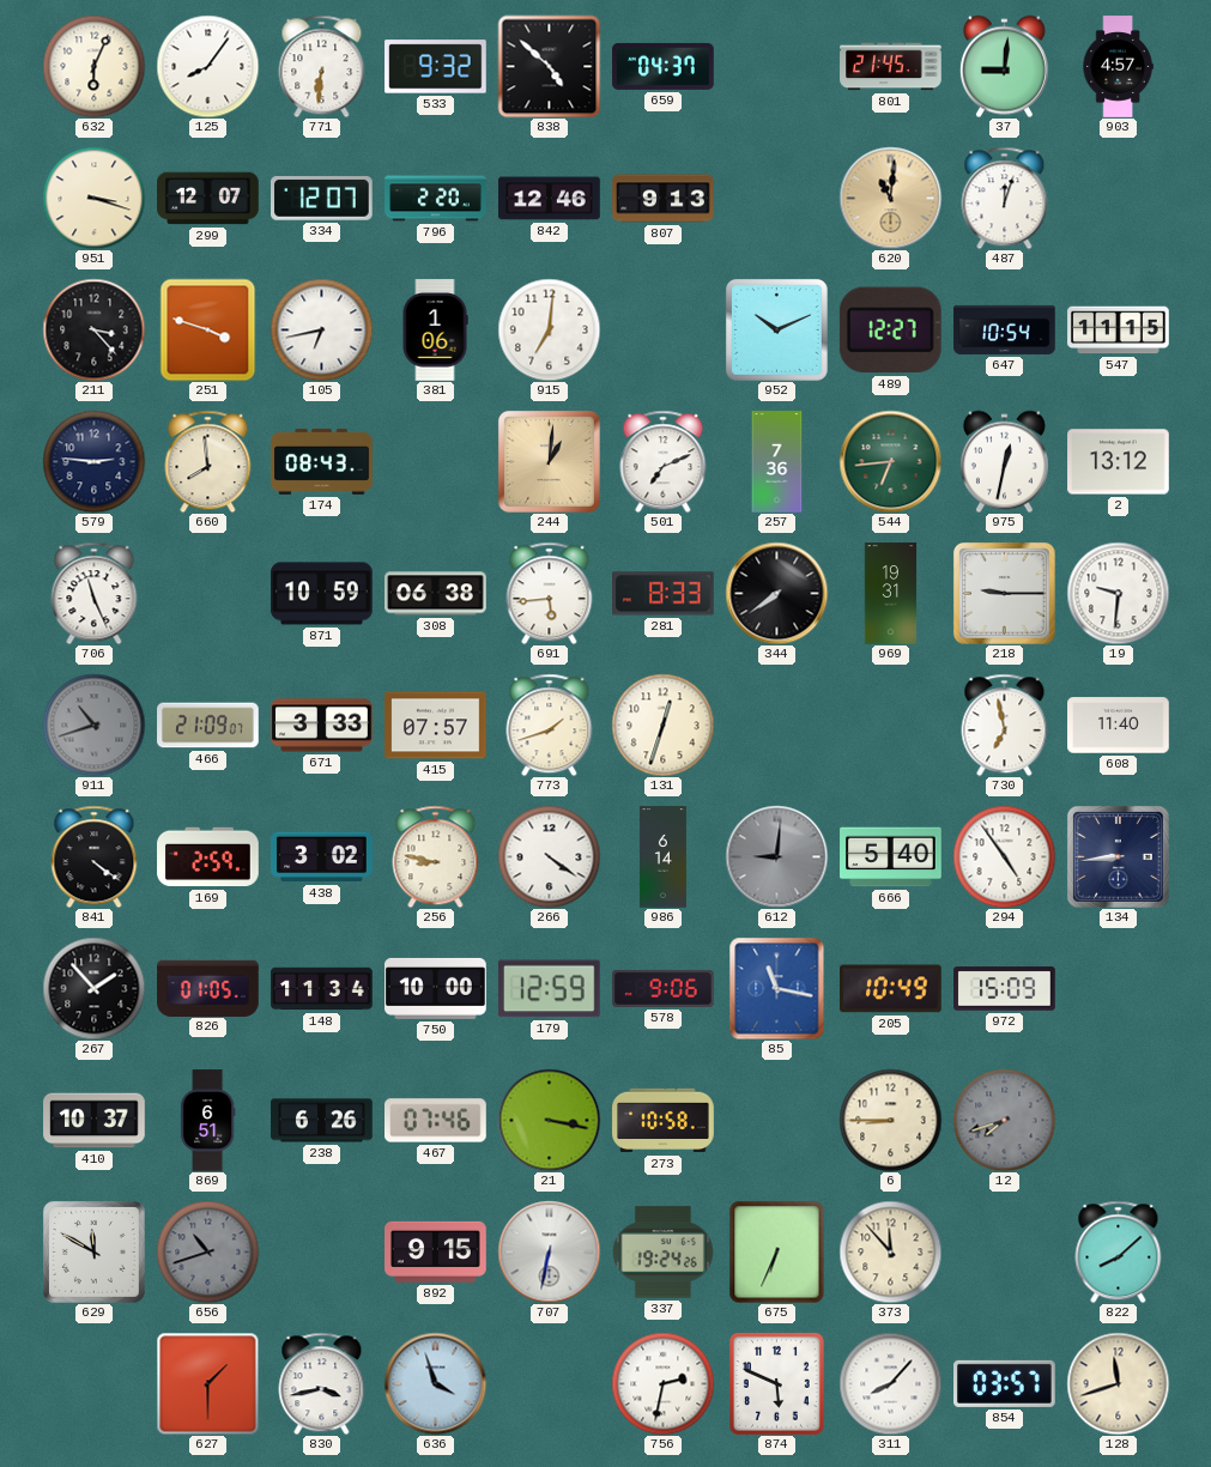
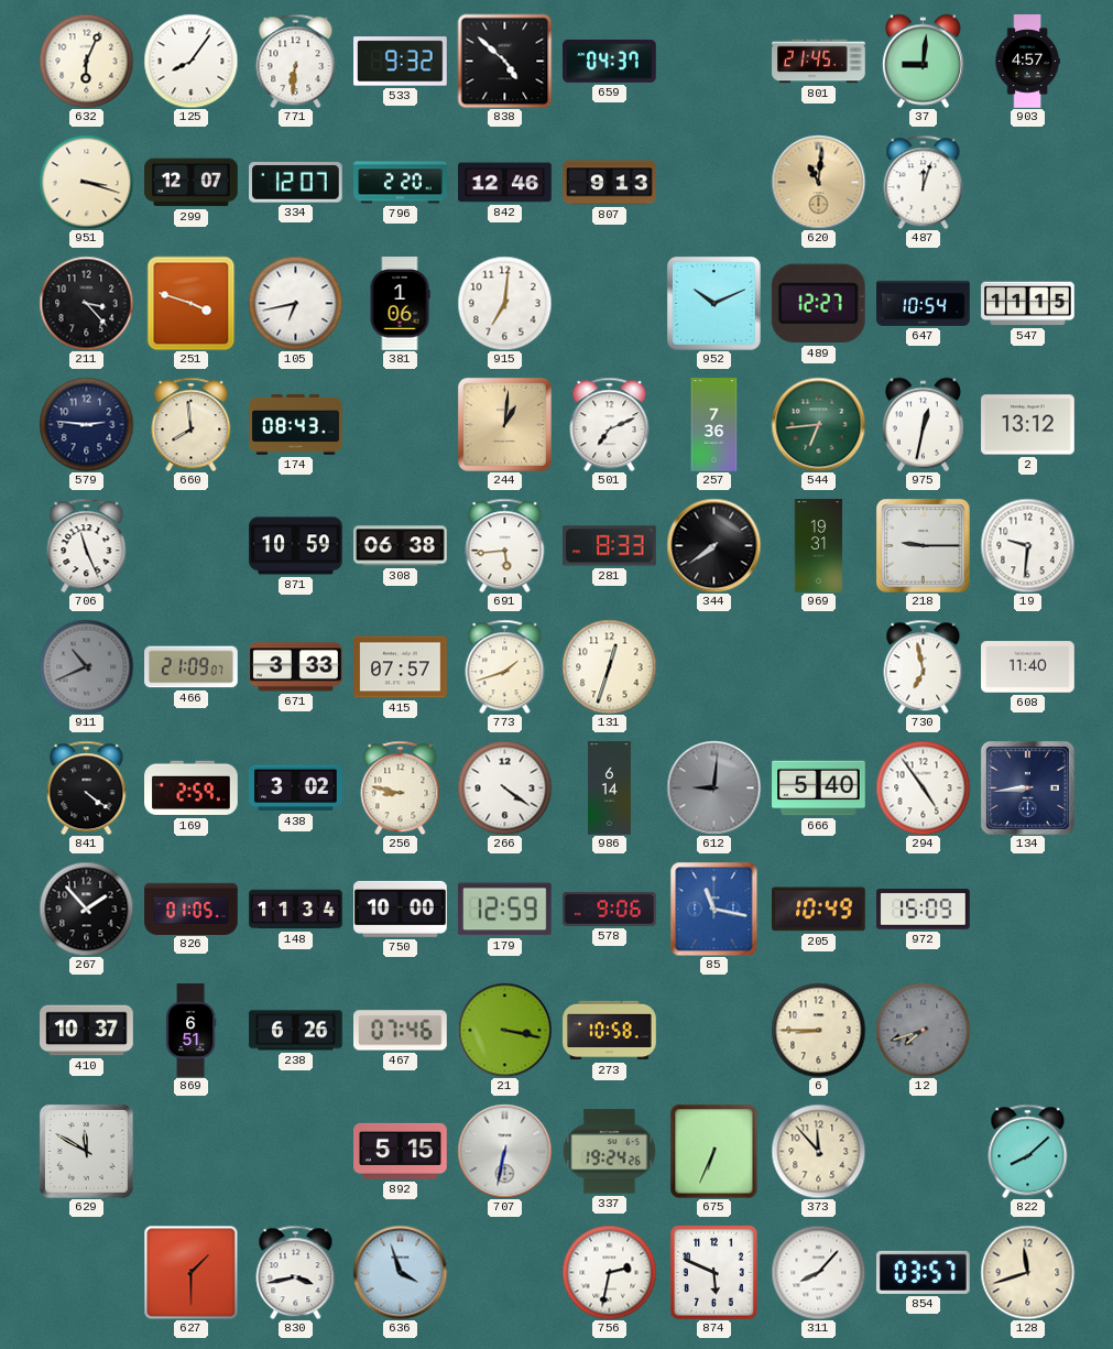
911: 10:42 -> 10:41 (86, 666)
656: 10:42 -> none (207, 1251)
892: 9:15 -> 5:15 (401, 1151)
